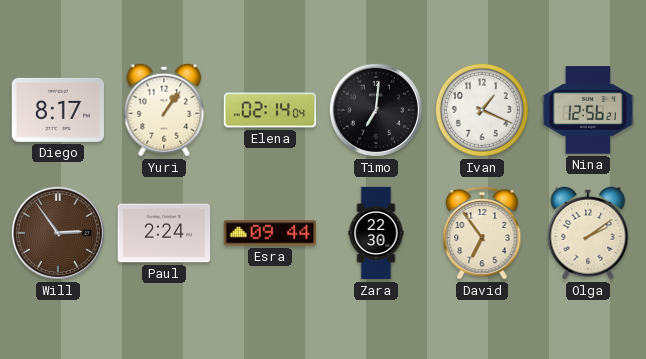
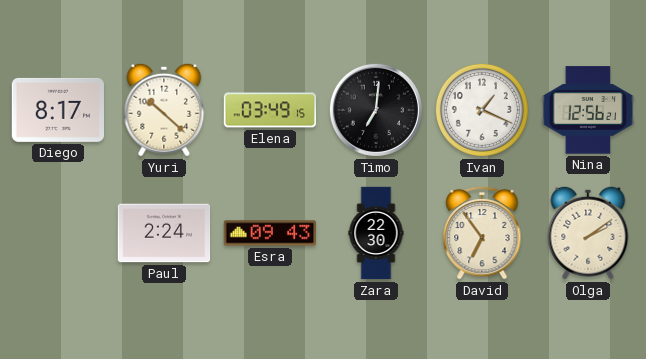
Yuri: 1:06 -> 10:22 (164, 110)
Elena: 02:14 -> 03:49 (270, 110)
Will: 2:54 -> none (58, 233)
Esra: 09:44 -> 09:43 (270, 233)
